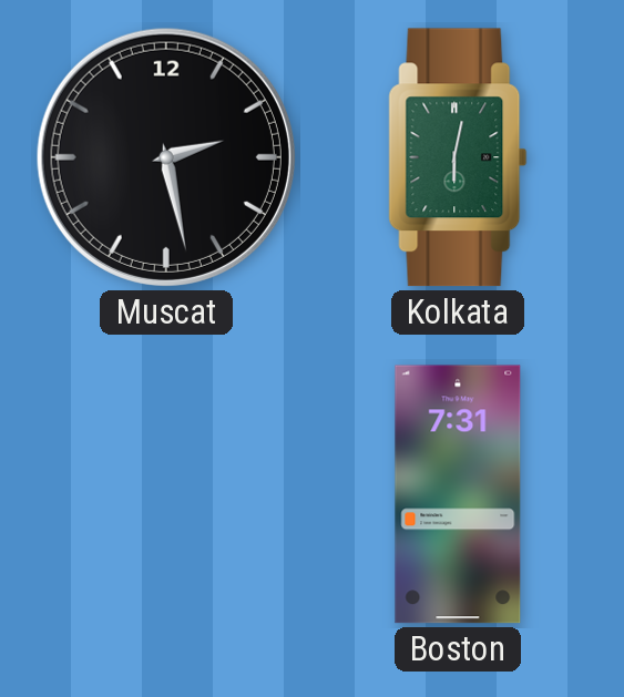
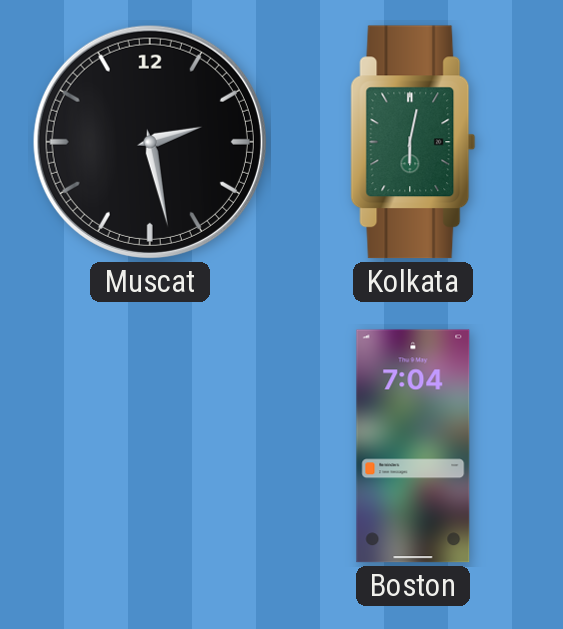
Boston: 7:31 -> 7:04 (413, 446)
